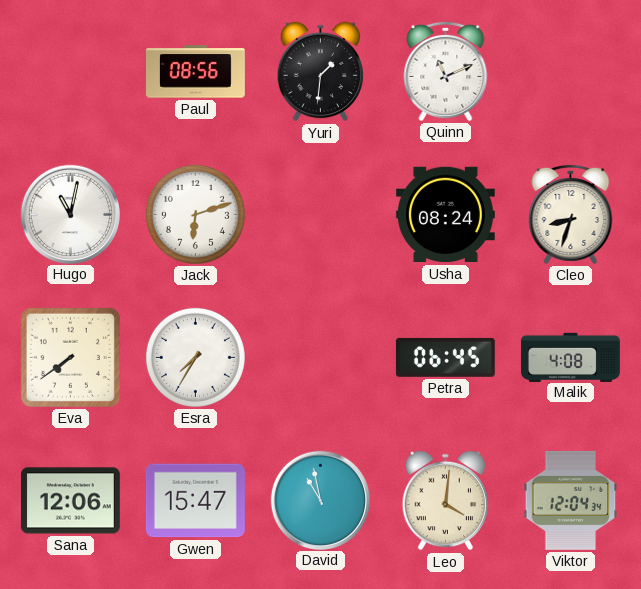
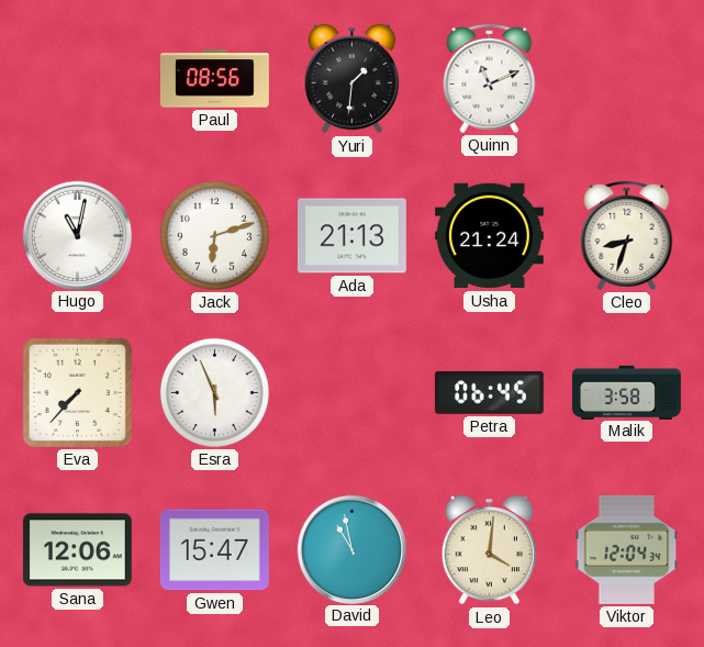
Ada: none -> 21:13 (351, 236)
Usha: 08:24 -> 21:24 (489, 236)
Eva: 7:39 -> 7:37 (77, 392)
Esra: 7:35 -> 5:56 (214, 392)
Malik: 4:08 -> 3:58 (626, 392)
